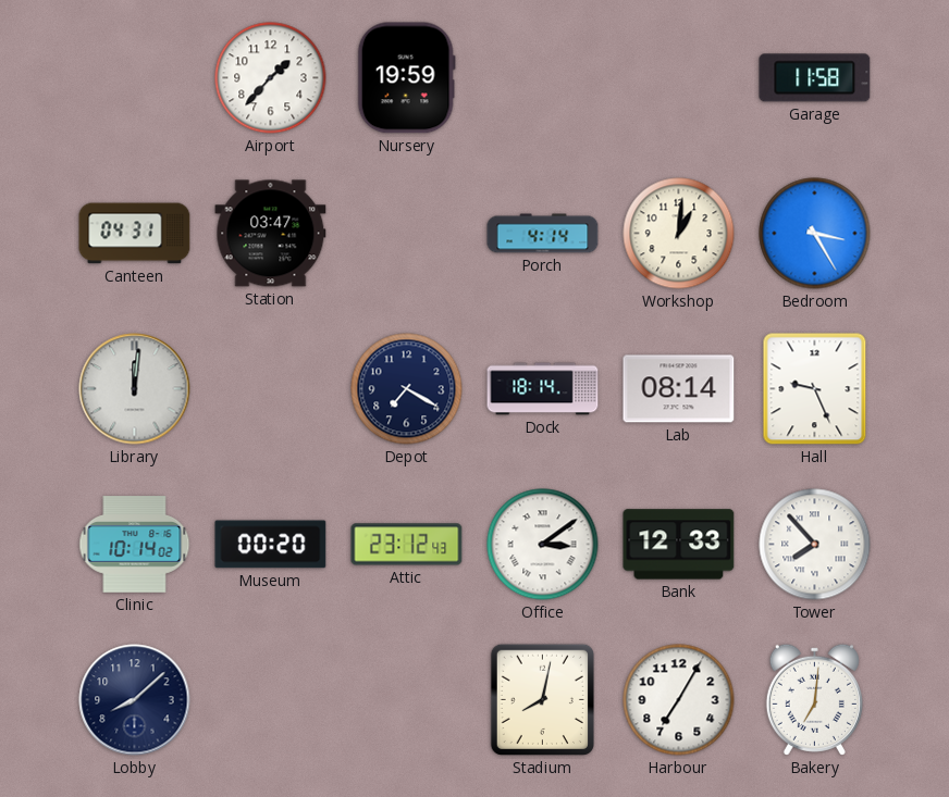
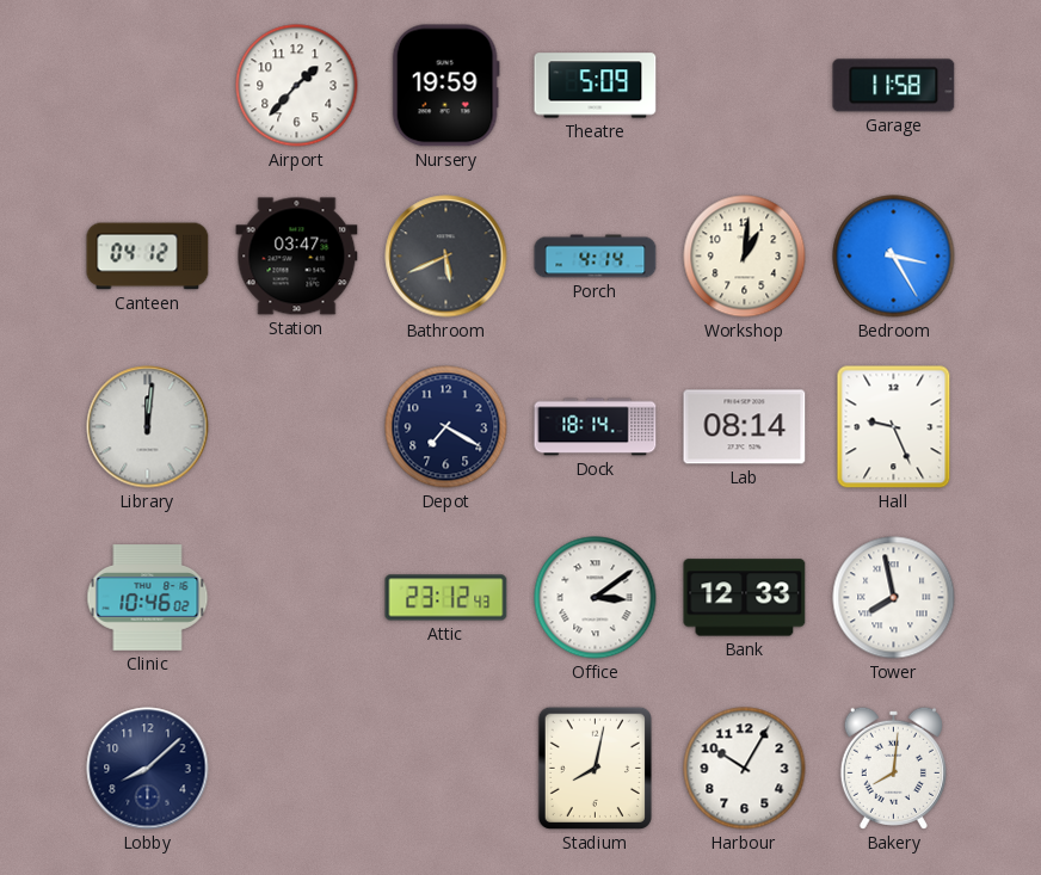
Theatre: none -> 5:09 (596, 86)
Canteen: 04:31 -> 04:12 (148, 257)
Bathroom: none -> 5:41 (446, 257)
Clinic: 10:14 -> 10:46 (148, 598)
Museum: 00:20 -> none (271, 545)
Tower: 7:53 -> 7:58 (894, 598)
Harbour: 7:05 -> 10:05 (745, 769)
Bakery: 7:01 -> 8:01 (893, 768)
